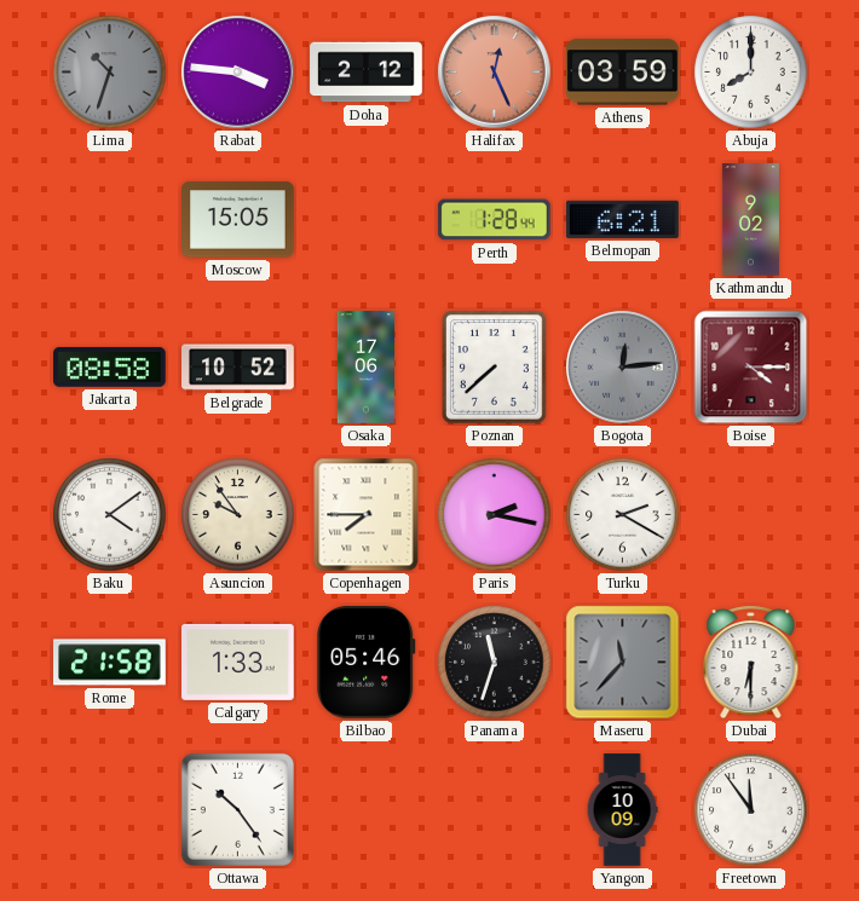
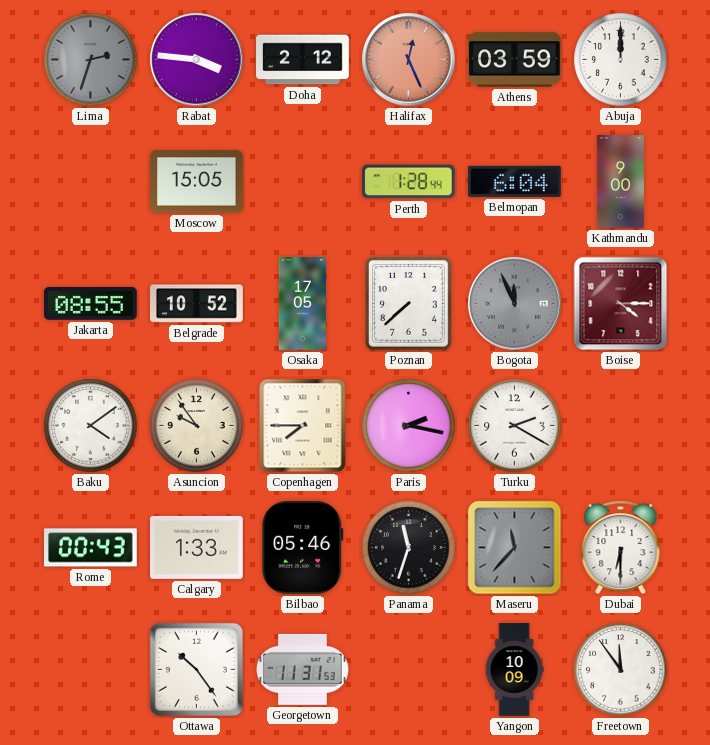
Lima: 10:33 -> 2:33 (91, 60)
Abuja: 8:00 -> 12:00 (621, 60)
Belmopan: 6:21 -> 6:04 (515, 181)
Kathmandu: 9:02 -> 9:00 (620, 182)
Jakarta: 08:58 -> 08:55 (91, 303)
Osaka: 17:06 -> 17:05 (302, 304)
Bogota: 12:14 -> 11:56 (515, 304)
Rome: 21:58 -> 00:43 (91, 548)
Georgetown: none -> 11:31 (303, 669)
